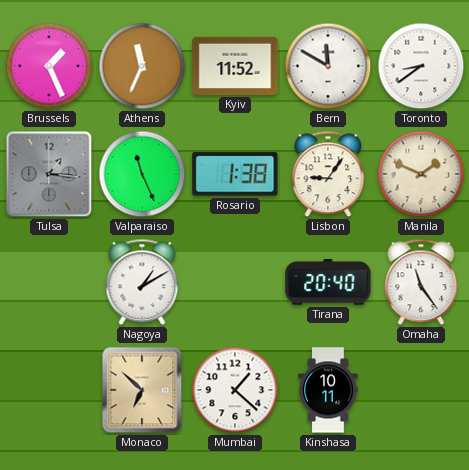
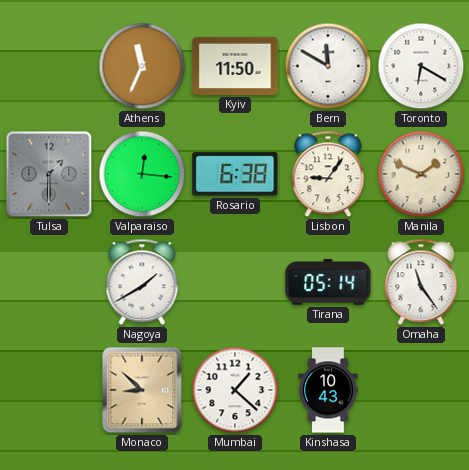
Brussels: 1:26 -> none (49, 66)
Kyiv: 11:52 -> 11:50 (235, 66)
Toronto: 8:39 -> 6:20 (421, 66)
Tulsa: 1:16 -> 1:30 (49, 174)
Valparaiso: 11:26 -> 12:16 (142, 174)
Rosario: 1:38 -> 6:38 (235, 174)
Nagoya: 1:10 -> 1:40 (142, 282)
Tirana: 20:40 -> 05:14 (328, 282)
Monaco: 6:52 -> 8:52 (142, 390)
Kinshasa: 10:11 -> 10:43 (328, 390)
